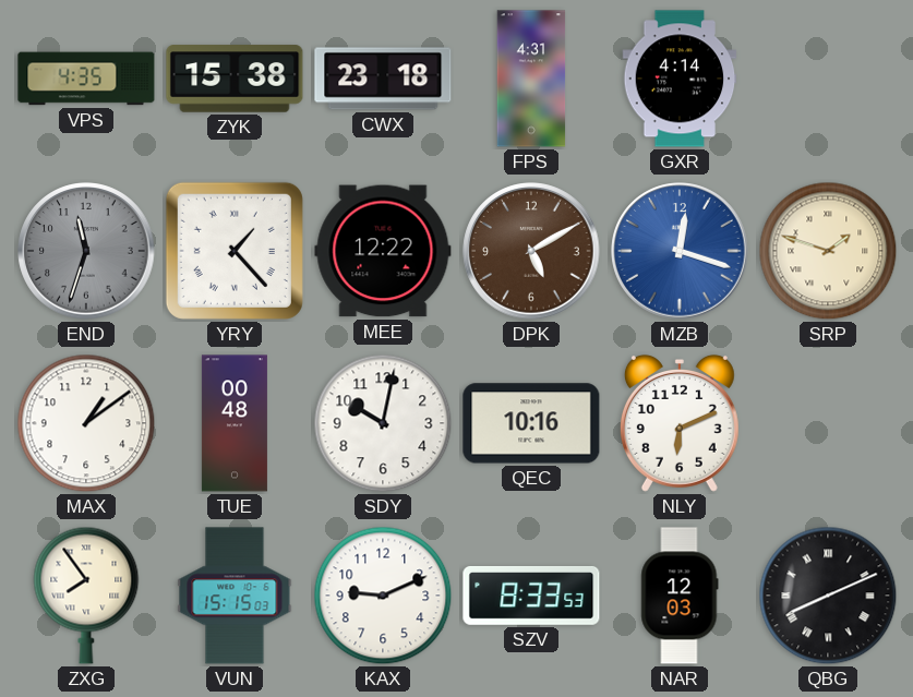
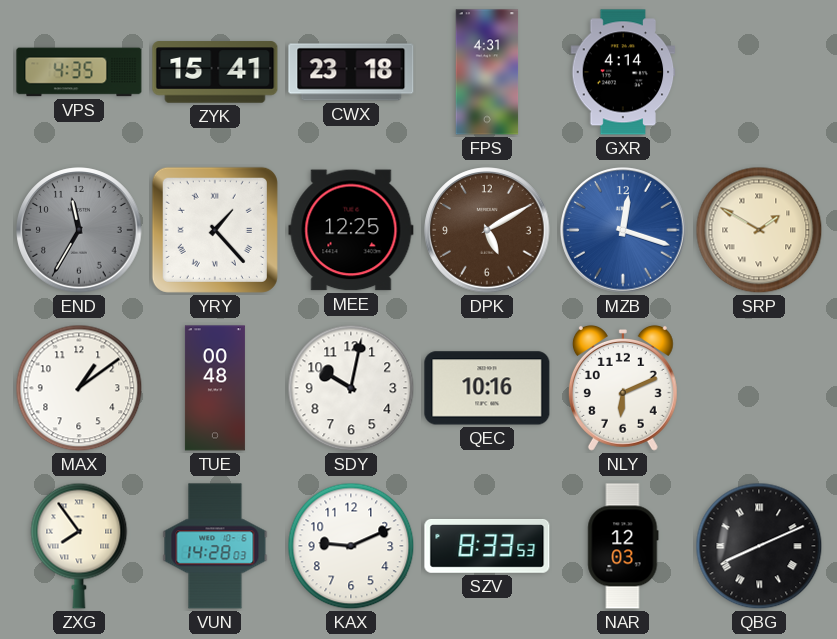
ZYK: 15:38 -> 15:41 (215, 72)
END: 11:33 -> 11:35 (79, 230)
MEE: 12:22 -> 12:25 (351, 230)
SRP: 1:48 -> 1:50 (759, 230)
VUN: 15:15 -> 14:28 (215, 546)
